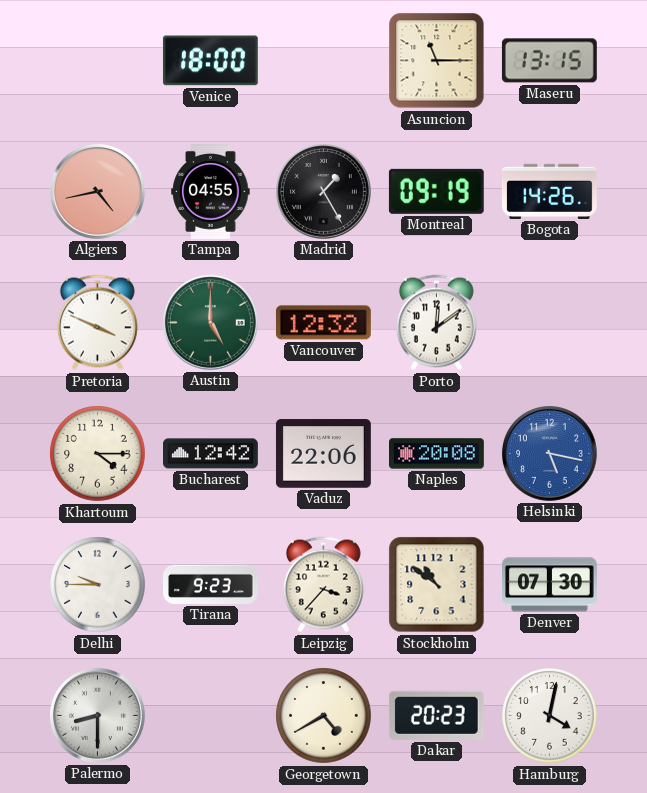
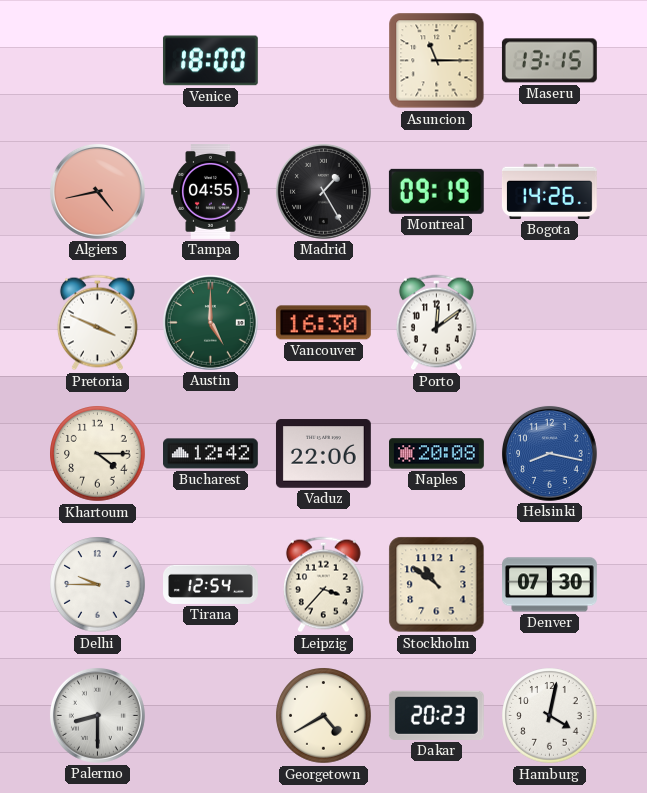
Vancouver: 12:32 -> 16:30 (323, 323)
Helsinki: 5:17 -> 8:17 (549, 453)
Tirana: 9:23 -> 12:54 (211, 584)
